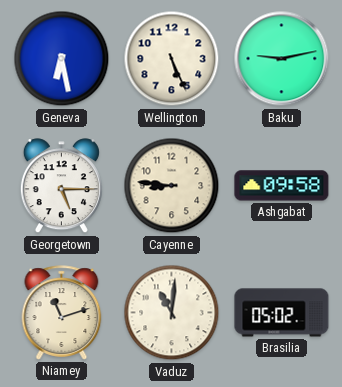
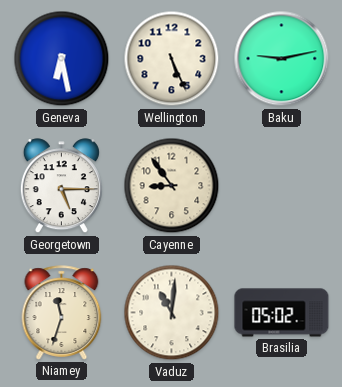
Cayenne: 8:46 -> 8:54 (172, 186)
Ashgabat: 09:58 -> none (282, 186)
Niamey: 11:12 -> 11:33 (62, 313)
